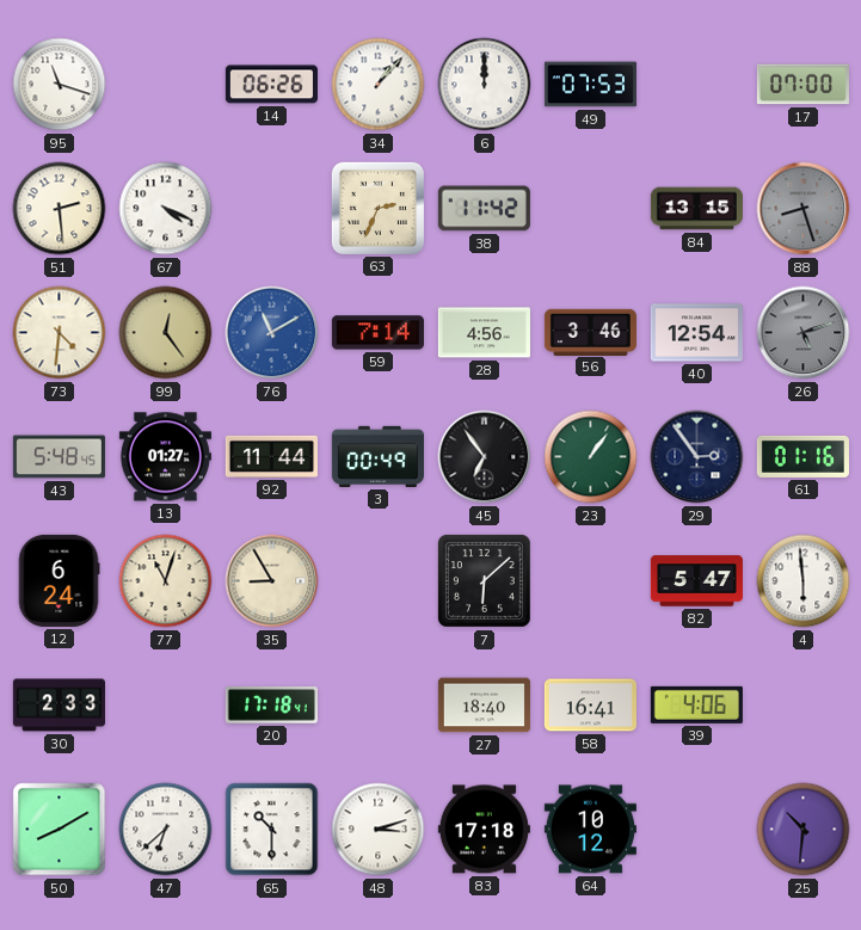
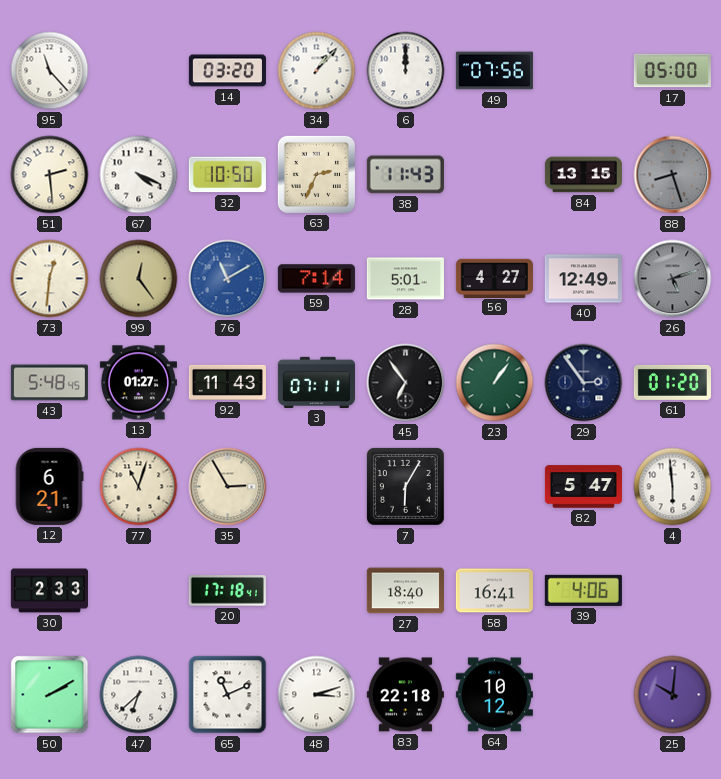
95: 11:18 -> 11:23 (50, 71)
14: 06:26 -> 03:20 (227, 71)
49: 07:53 -> 07:56 (494, 71)
17: 07:00 -> 05:00 (672, 71)
32: none -> 10:50 (227, 175)
38: 11:42 -> 11:43 (405, 175)
73: 4:31 -> 12:31 (50, 279)
28: 4:56 -> 5:01 (405, 279)
56: 3:46 -> 4:27 (494, 278)
40: 12:54 -> 12:49 (583, 279)
92: 11:44 -> 11:43 (227, 382)
3: 00:49 -> 07:11 (316, 382)
61: 01:16 -> 01:20 (672, 382)
12: 6:24 -> 6:21 (49, 486)
35: 8:55 -> 2:55 (228, 487)
7: 6:08 -> 6:05 (405, 486)
50: 8:10 -> 2:10 (50, 695)
65: 10:30 -> 11:11 (228, 695)
83: 17:18 -> 22:18 (405, 695)
25: 10:31 -> 10:01 (673, 695)
